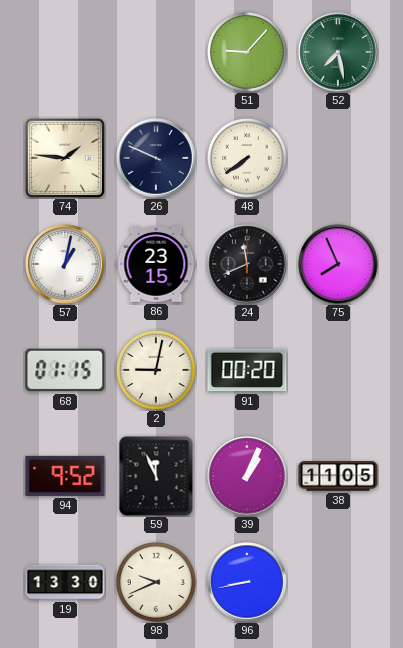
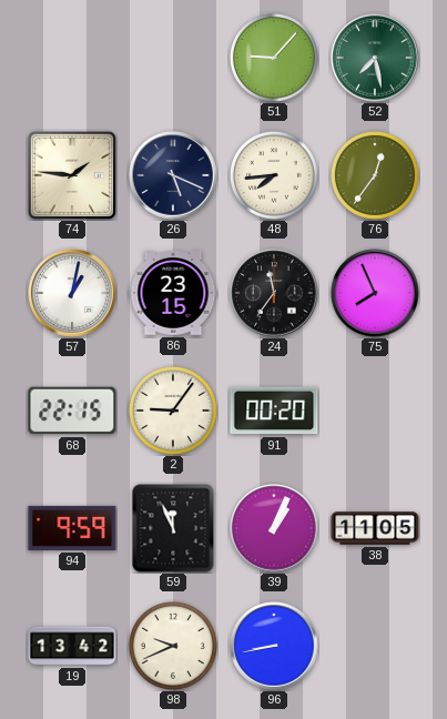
26: 9:49 -> 5:19 (173, 175)
48: 7:39 -> 7:44 (274, 175)
76: none -> 12:36 (375, 175)
24: 11:41 -> 11:36 (274, 293)
68: 01:15 -> 22:15 (72, 411)
2: 9:02 -> 9:06 (173, 411)
94: 9:52 -> 9:59 (72, 528)
19: 13:30 -> 13:42 (72, 646)
